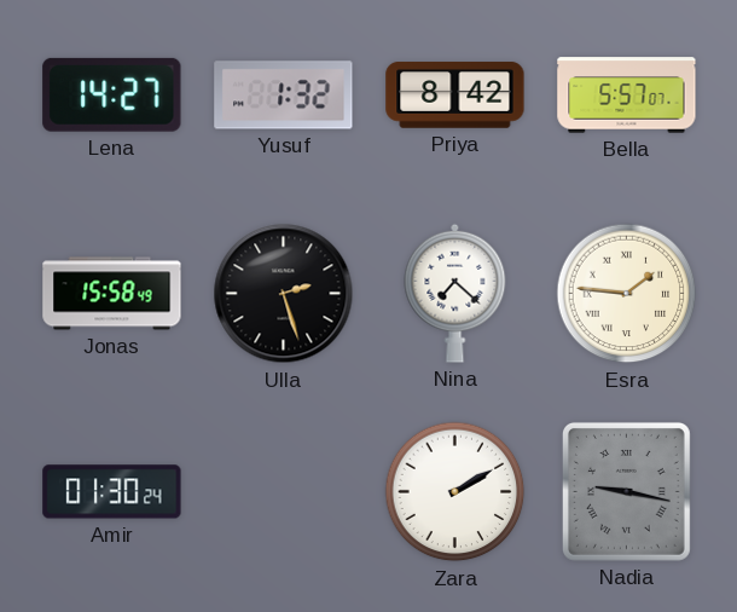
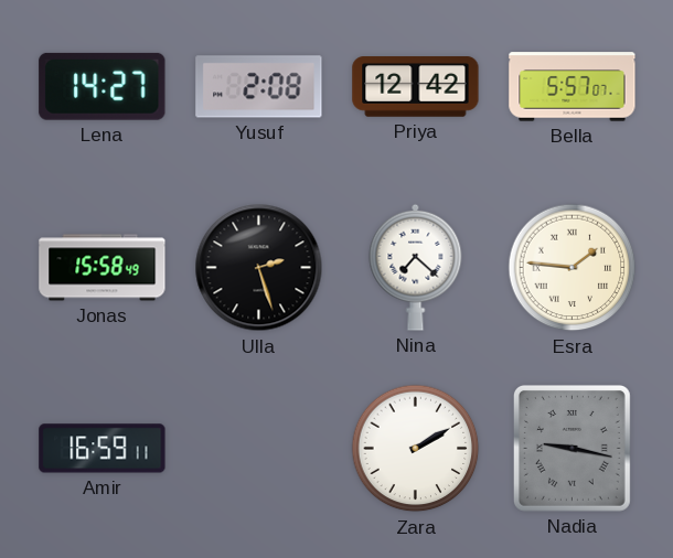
Yusuf: 1:32 -> 2:08 (259, 87)
Priya: 8:42 -> 12:42 (416, 87)
Amir: 01:30 -> 16:59 (103, 449)
